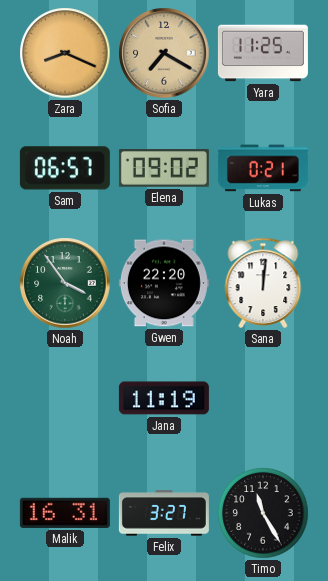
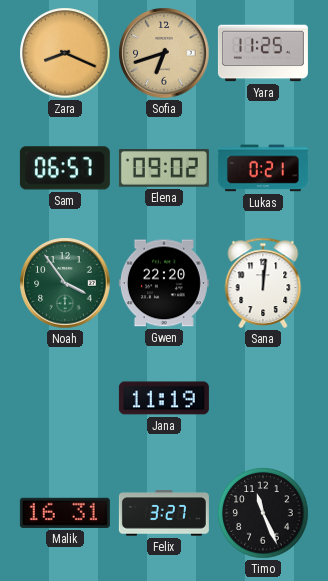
Sofia: 7:20 -> 6:42 (164, 53)
Timo: 11:25 -> 11:26 (263, 513)
